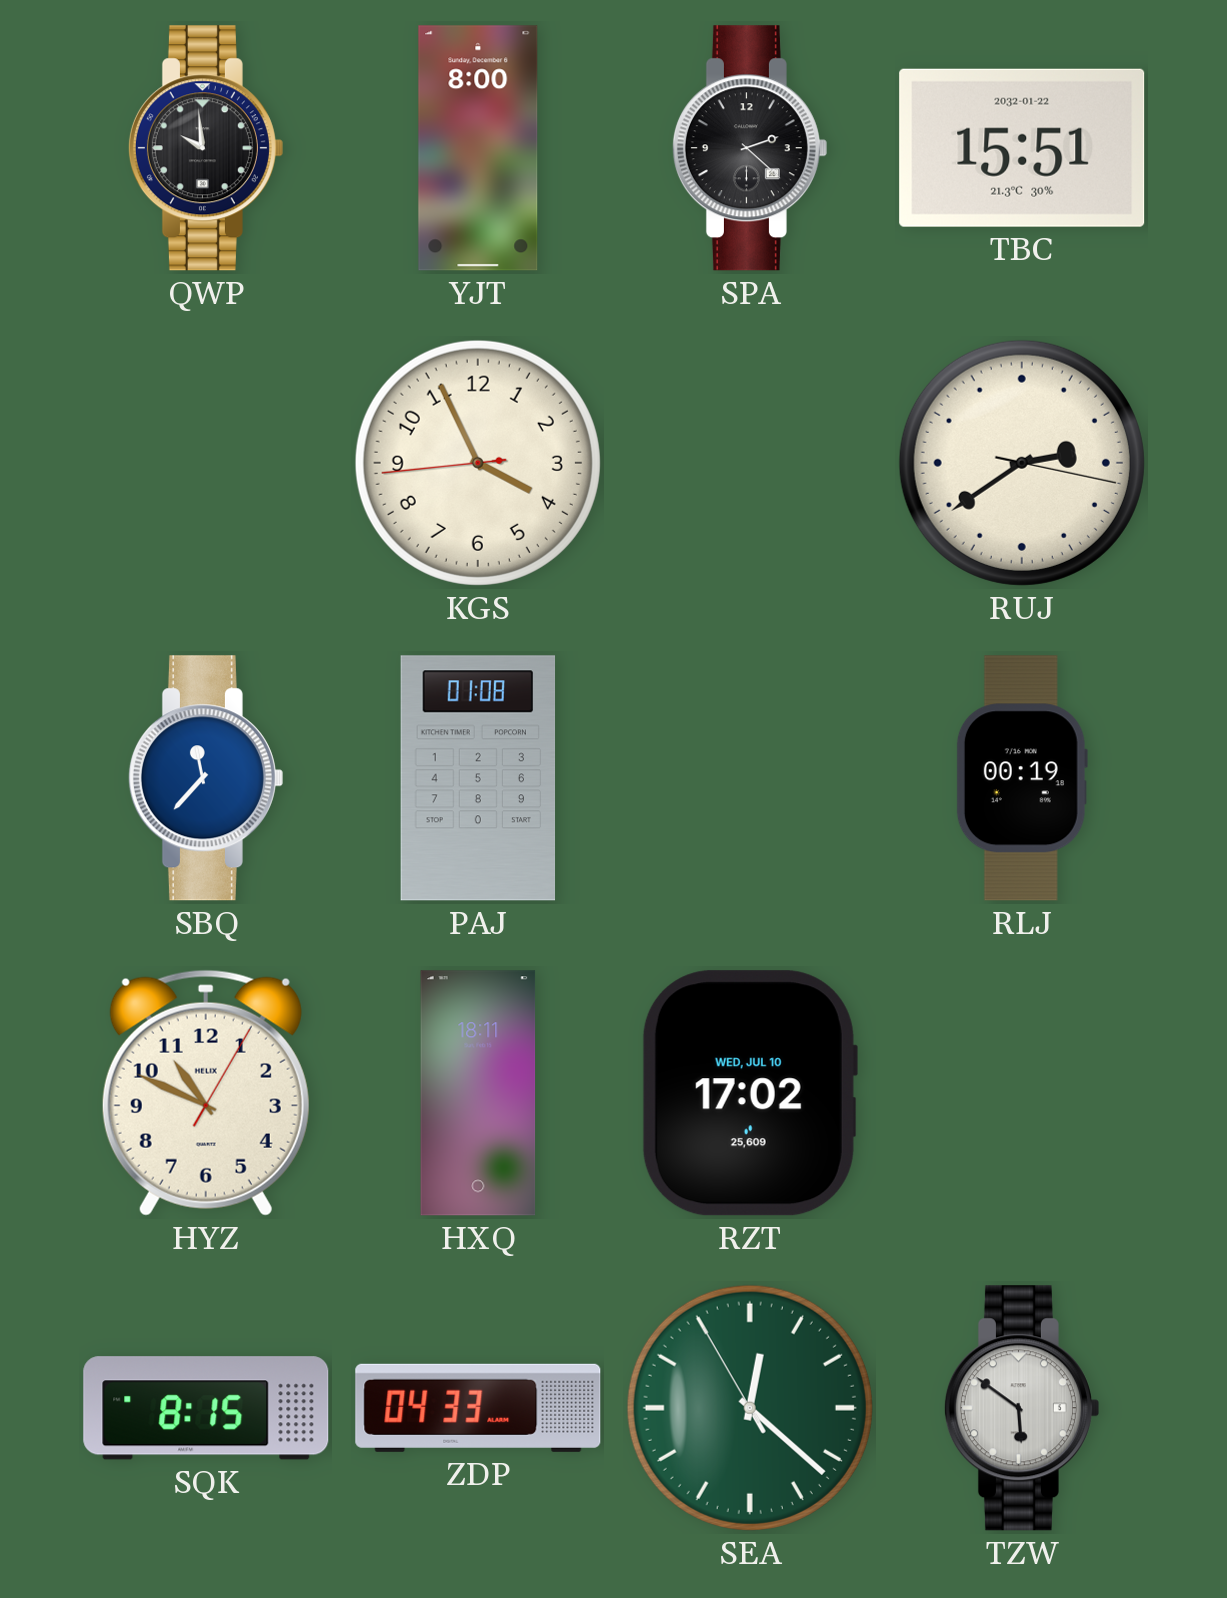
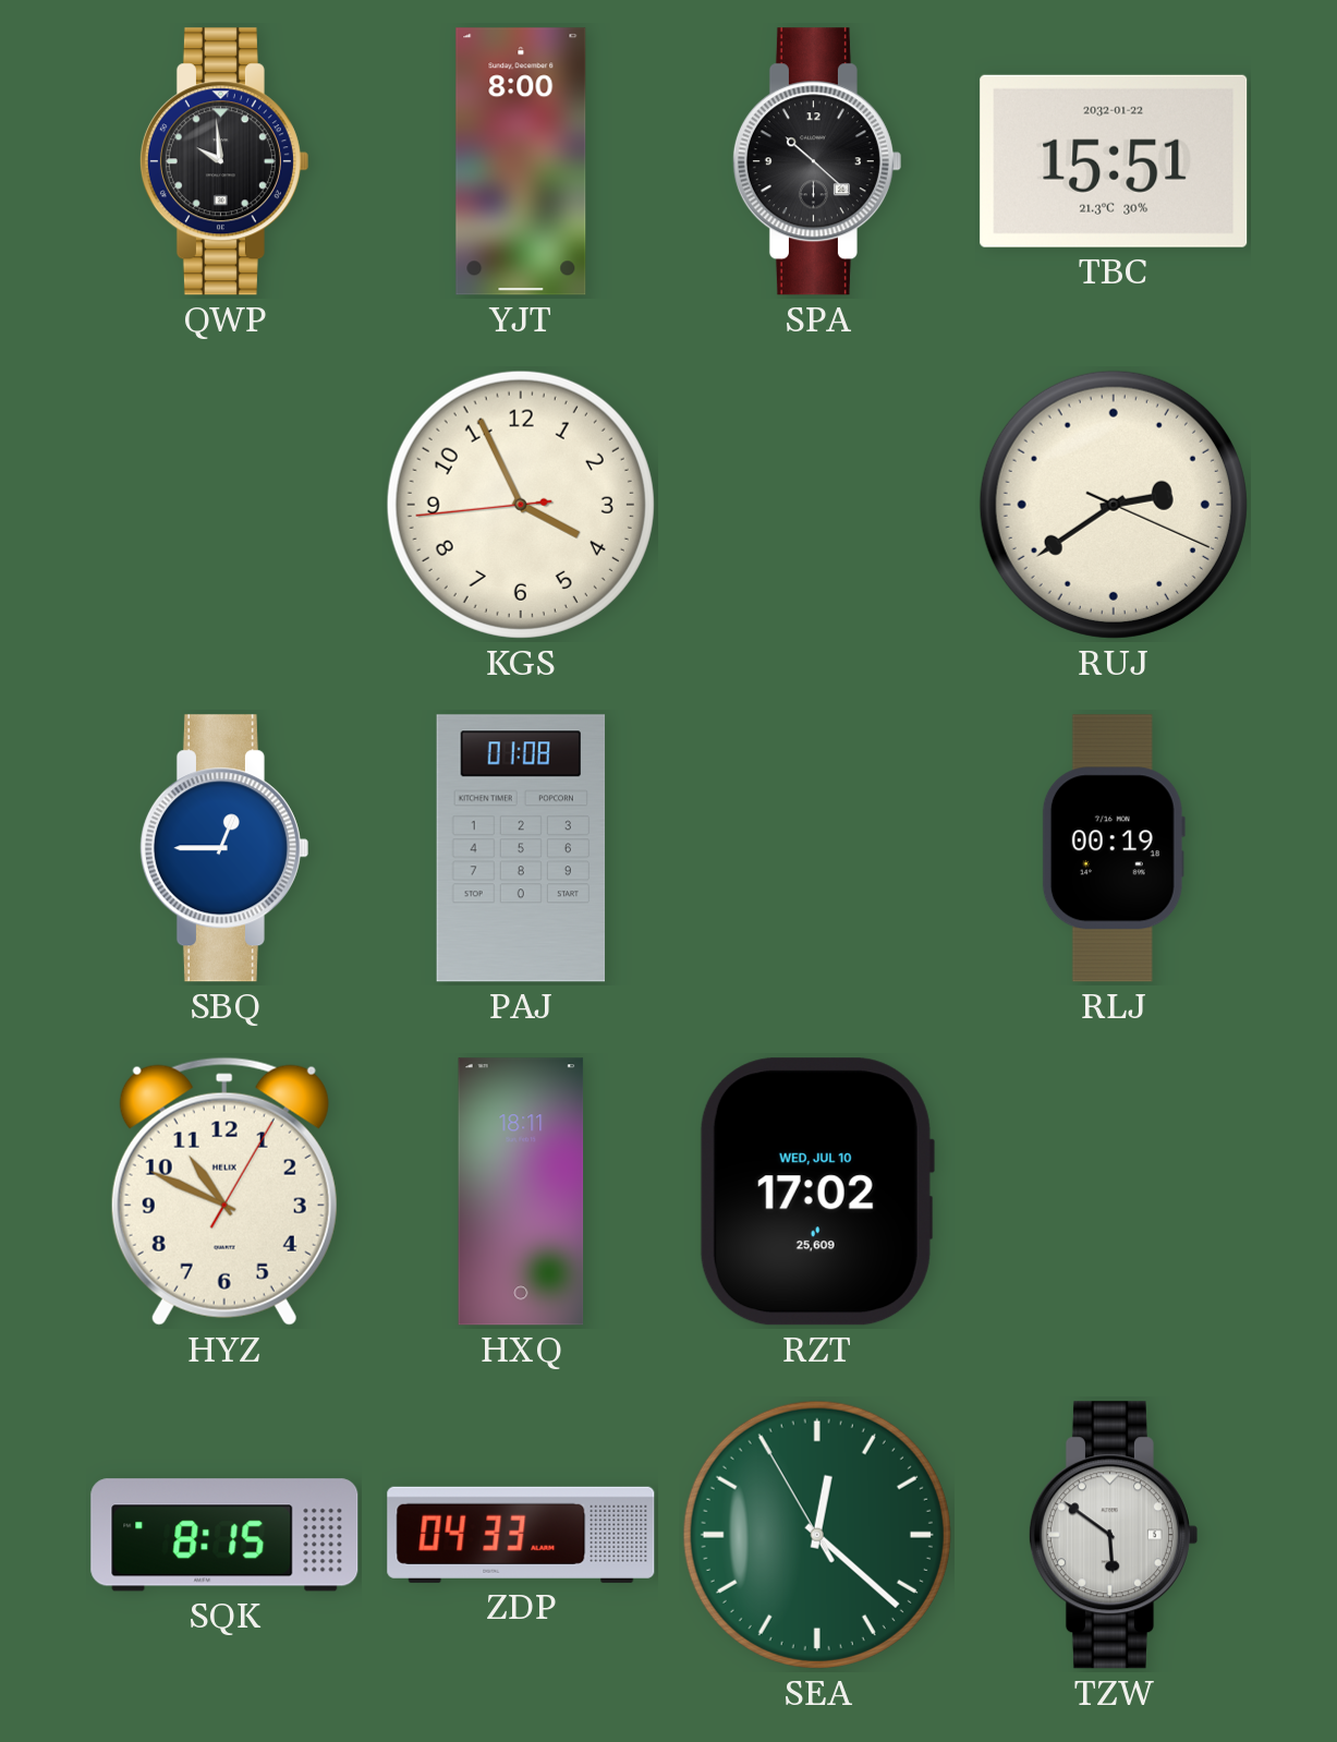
SPA: 2:22 -> 10:22 (816, 161)
RUJ: 2:39:17 -> 2:39:19 (1114, 505)
SBQ: 11:37 -> 12:45 (223, 848)
